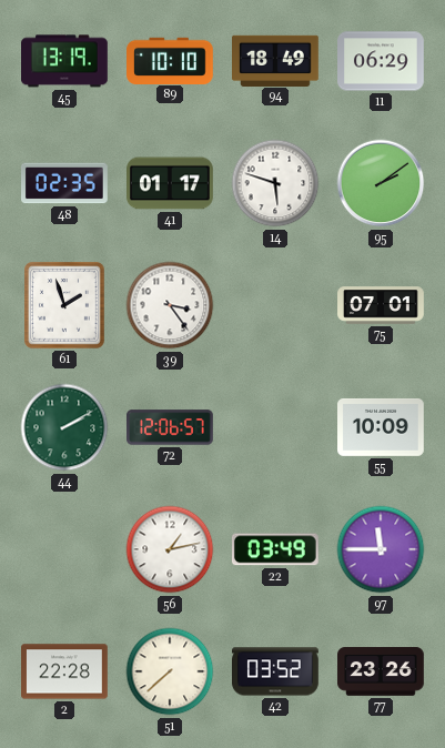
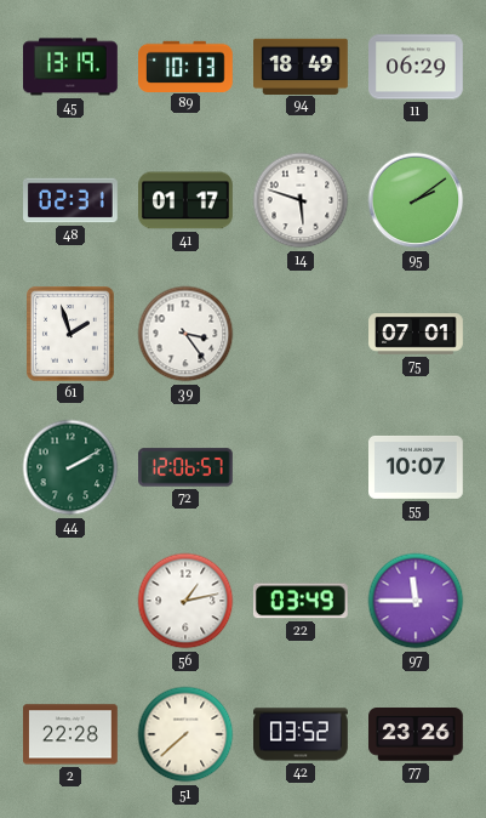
89: 10:10 -> 10:13 (187, 66)
48: 02:35 -> 02:31 (72, 200)
55: 10:09 -> 10:07 (417, 467)
